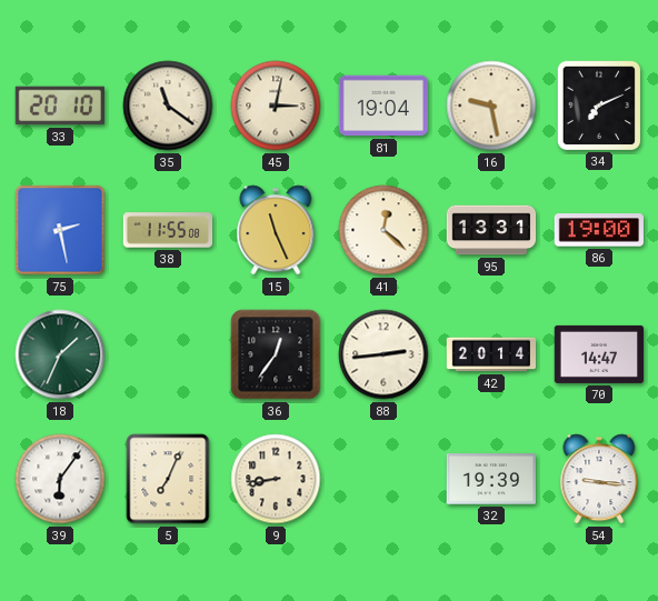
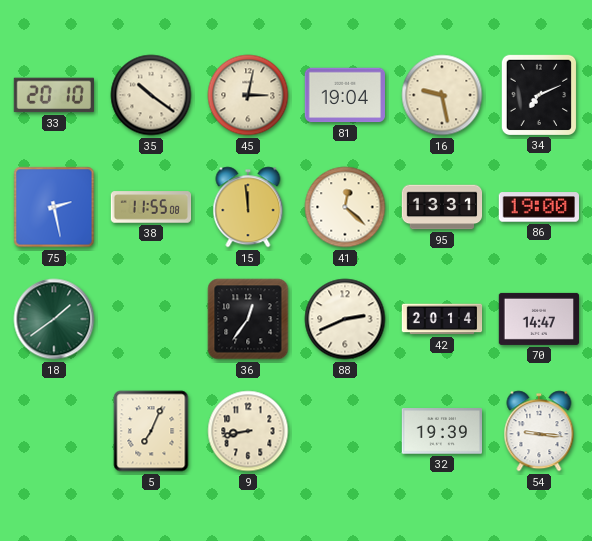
35: 11:21 -> 10:21 (151, 95)
15: 11:26 -> 11:59 (248, 207)
18: 1:34 -> 1:39 (54, 319)
88: 2:44 -> 2:41 (345, 319)
39: 6:06 -> none (60, 479)
